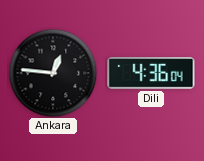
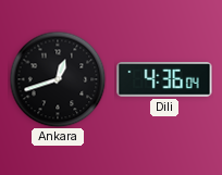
Ankara: 12:46 -> 12:42 (58, 79)
